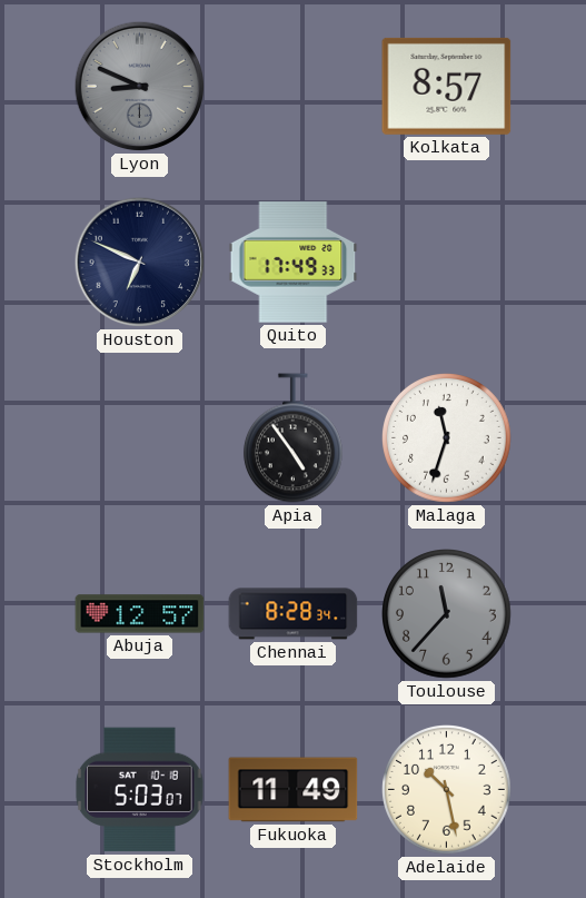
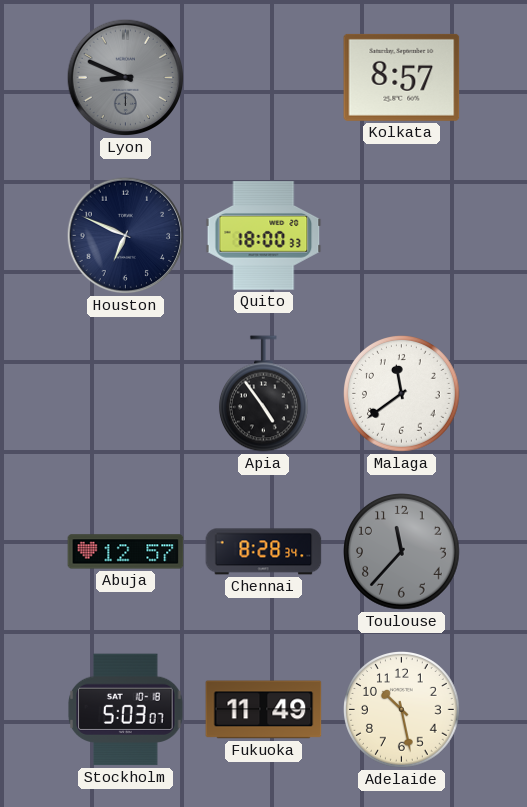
Quito: 17:49 -> 18:00 (264, 236)
Malaga: 11:33 -> 11:39 (402, 394)
